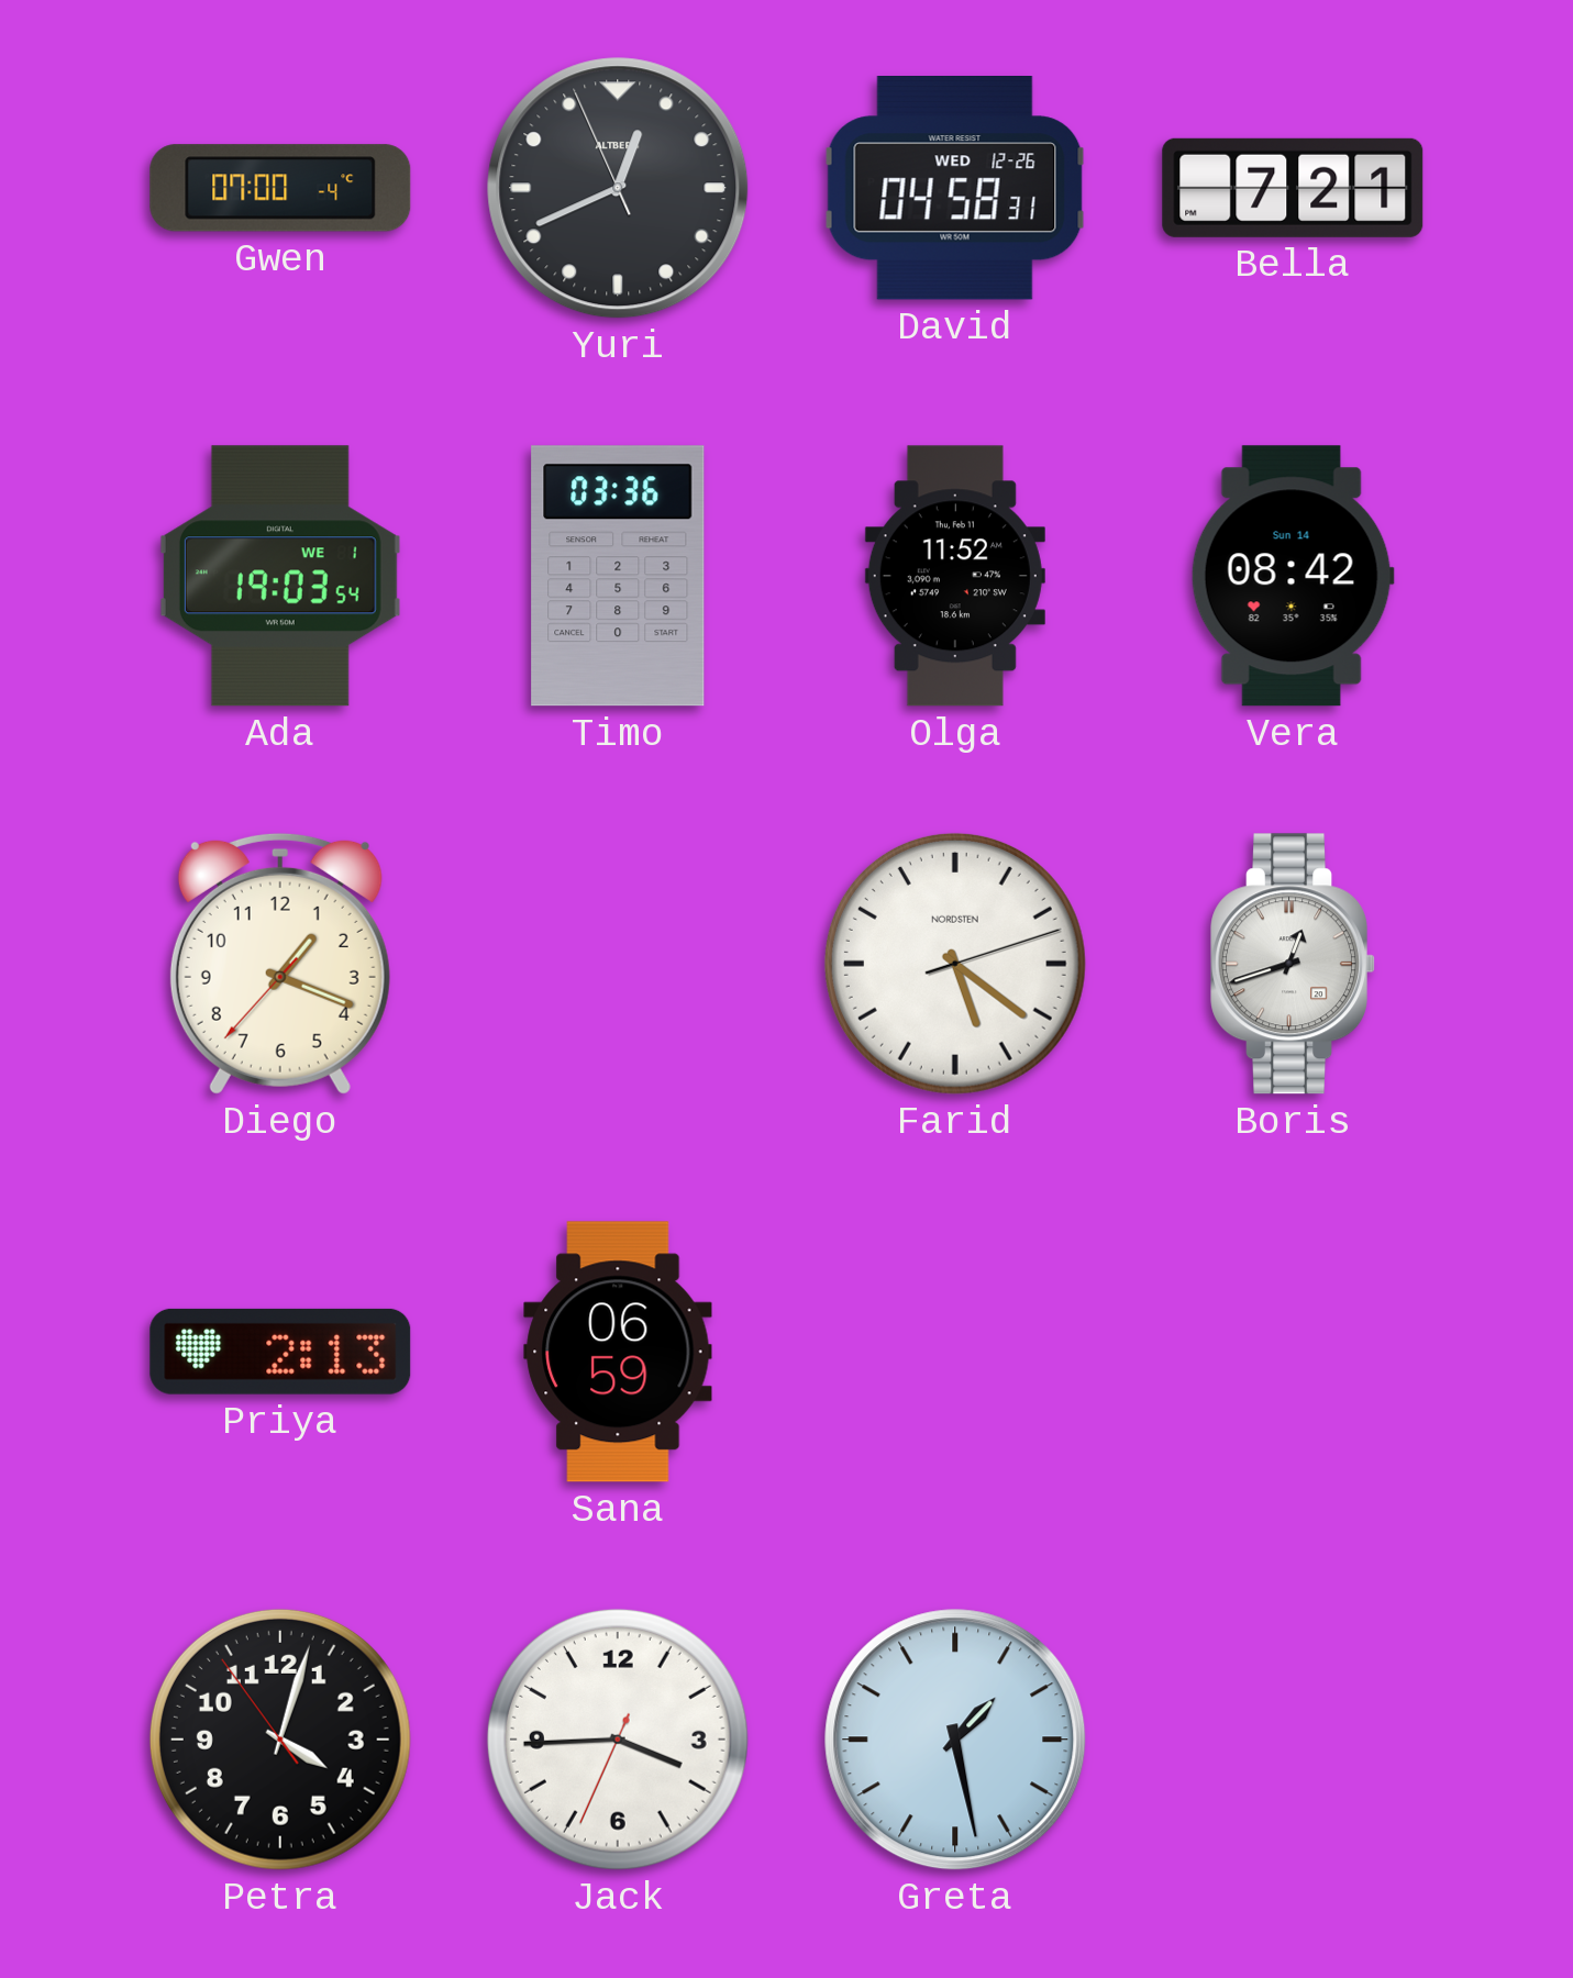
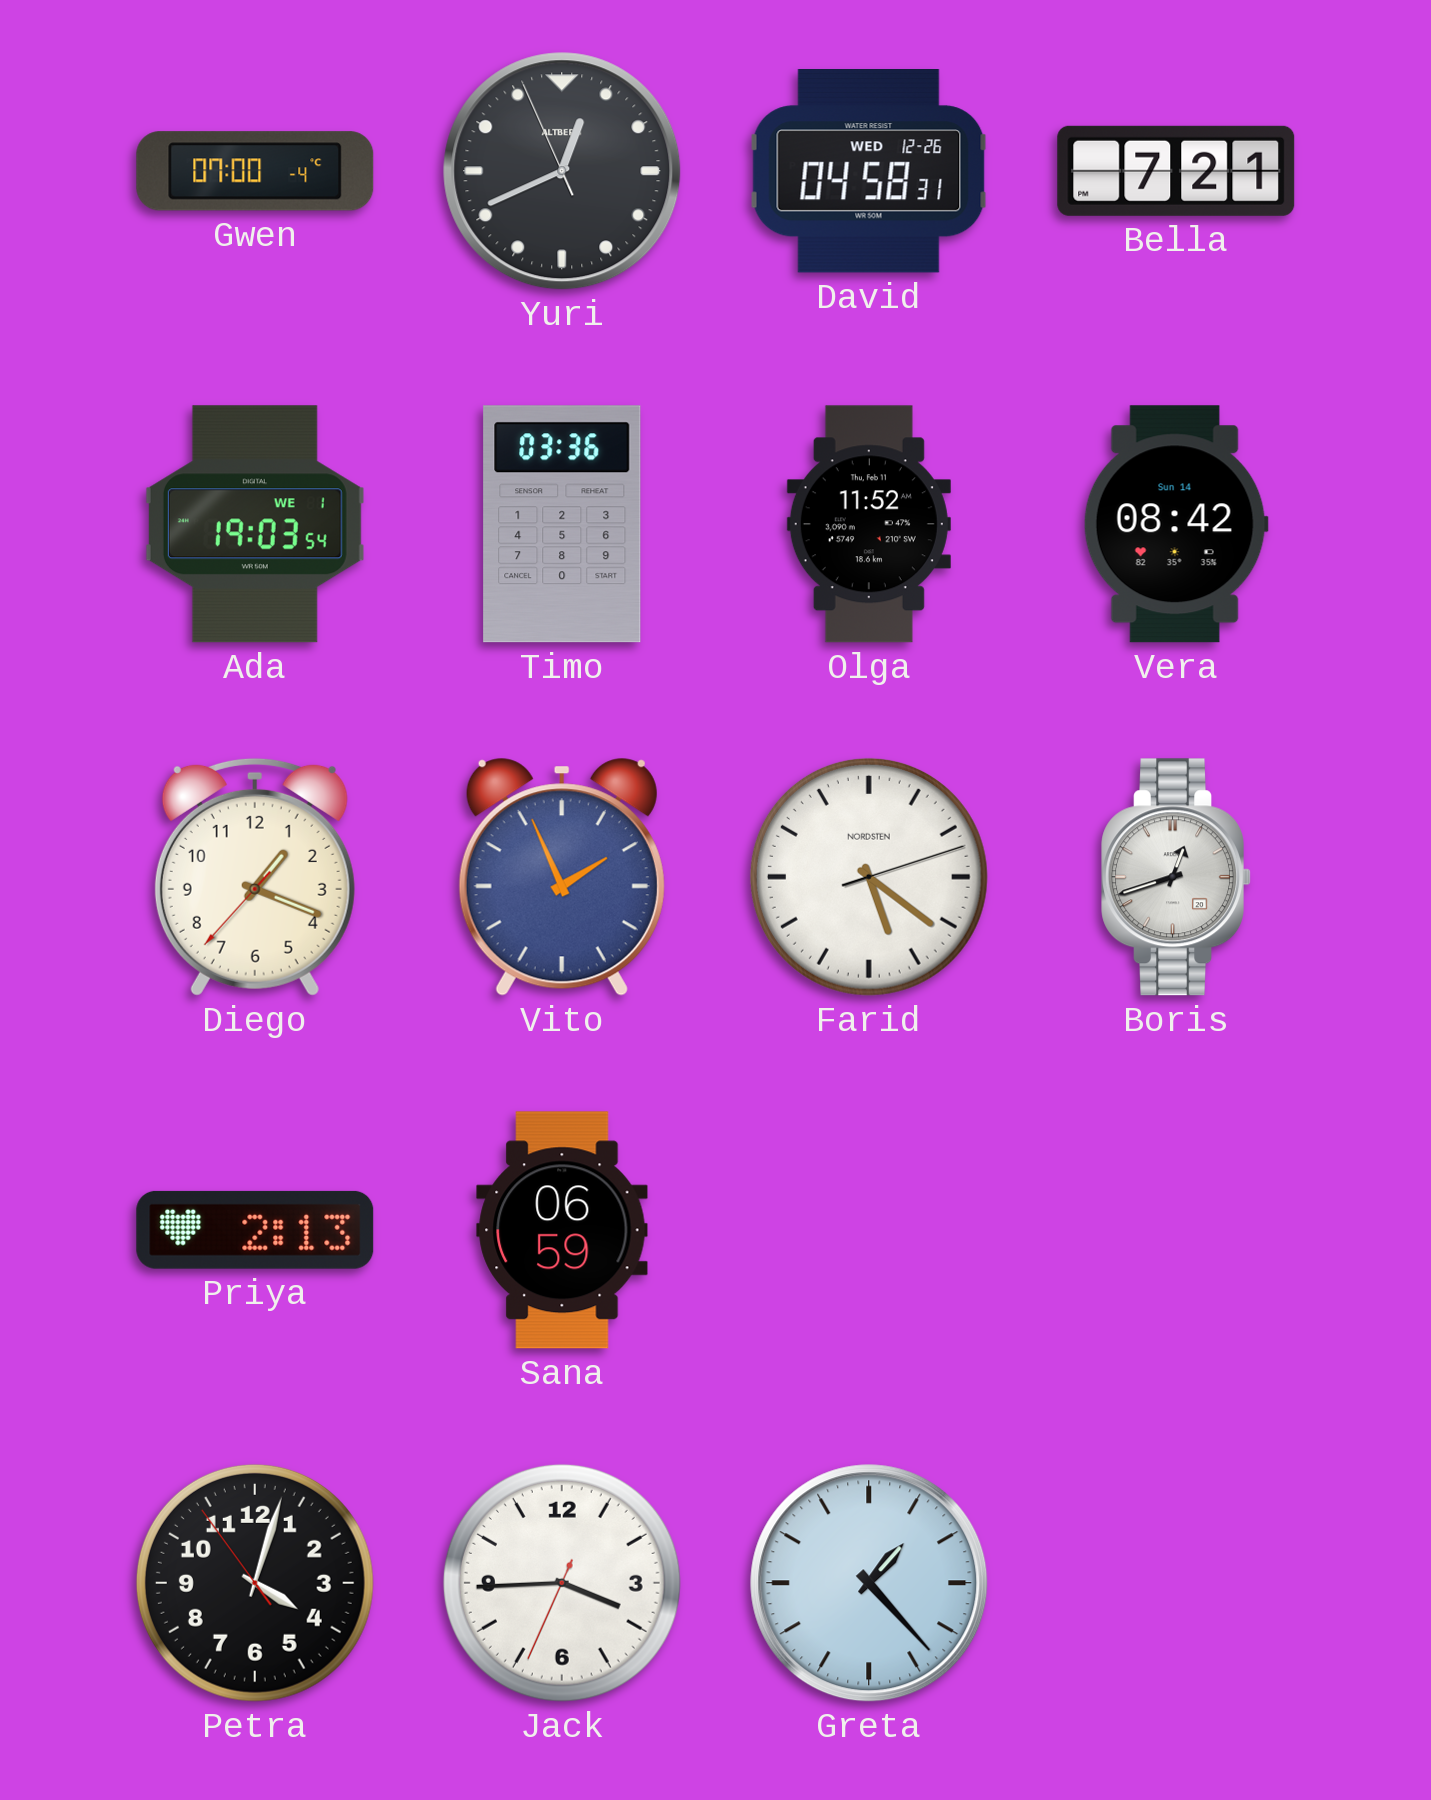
Vito: none -> 1:56 (562, 877)
Greta: 1:28 -> 1:23 (869, 1583)
